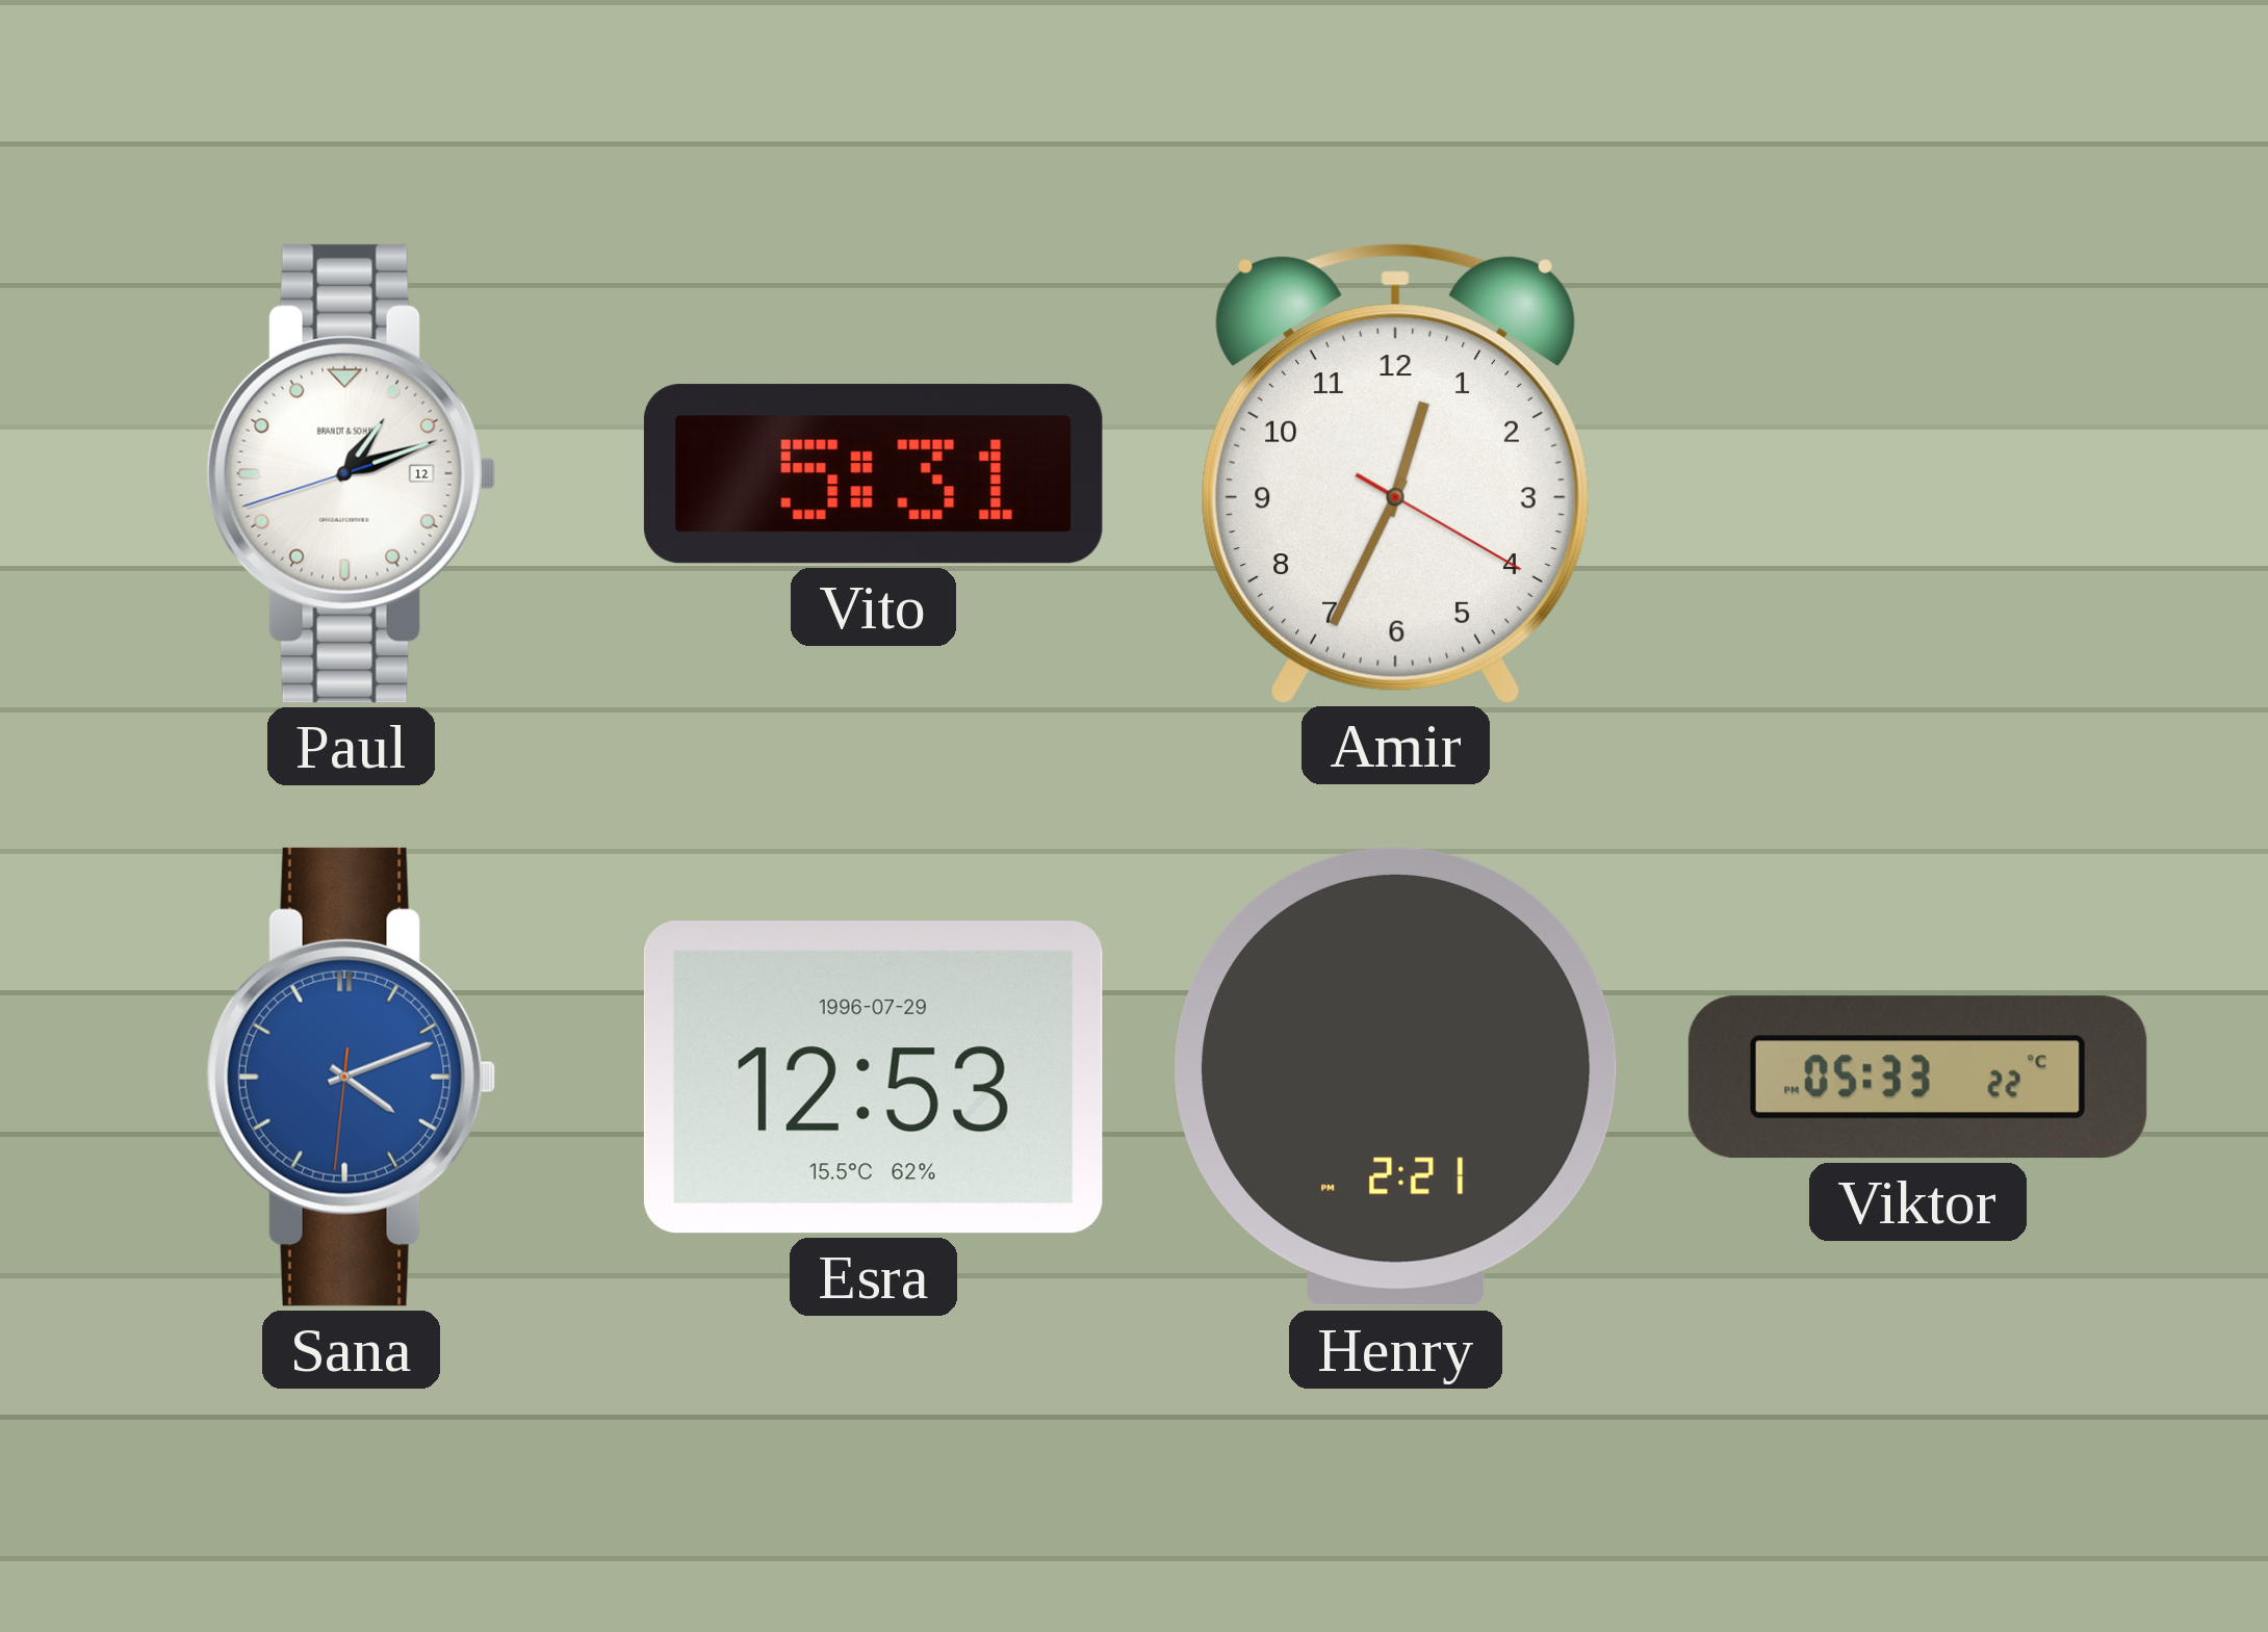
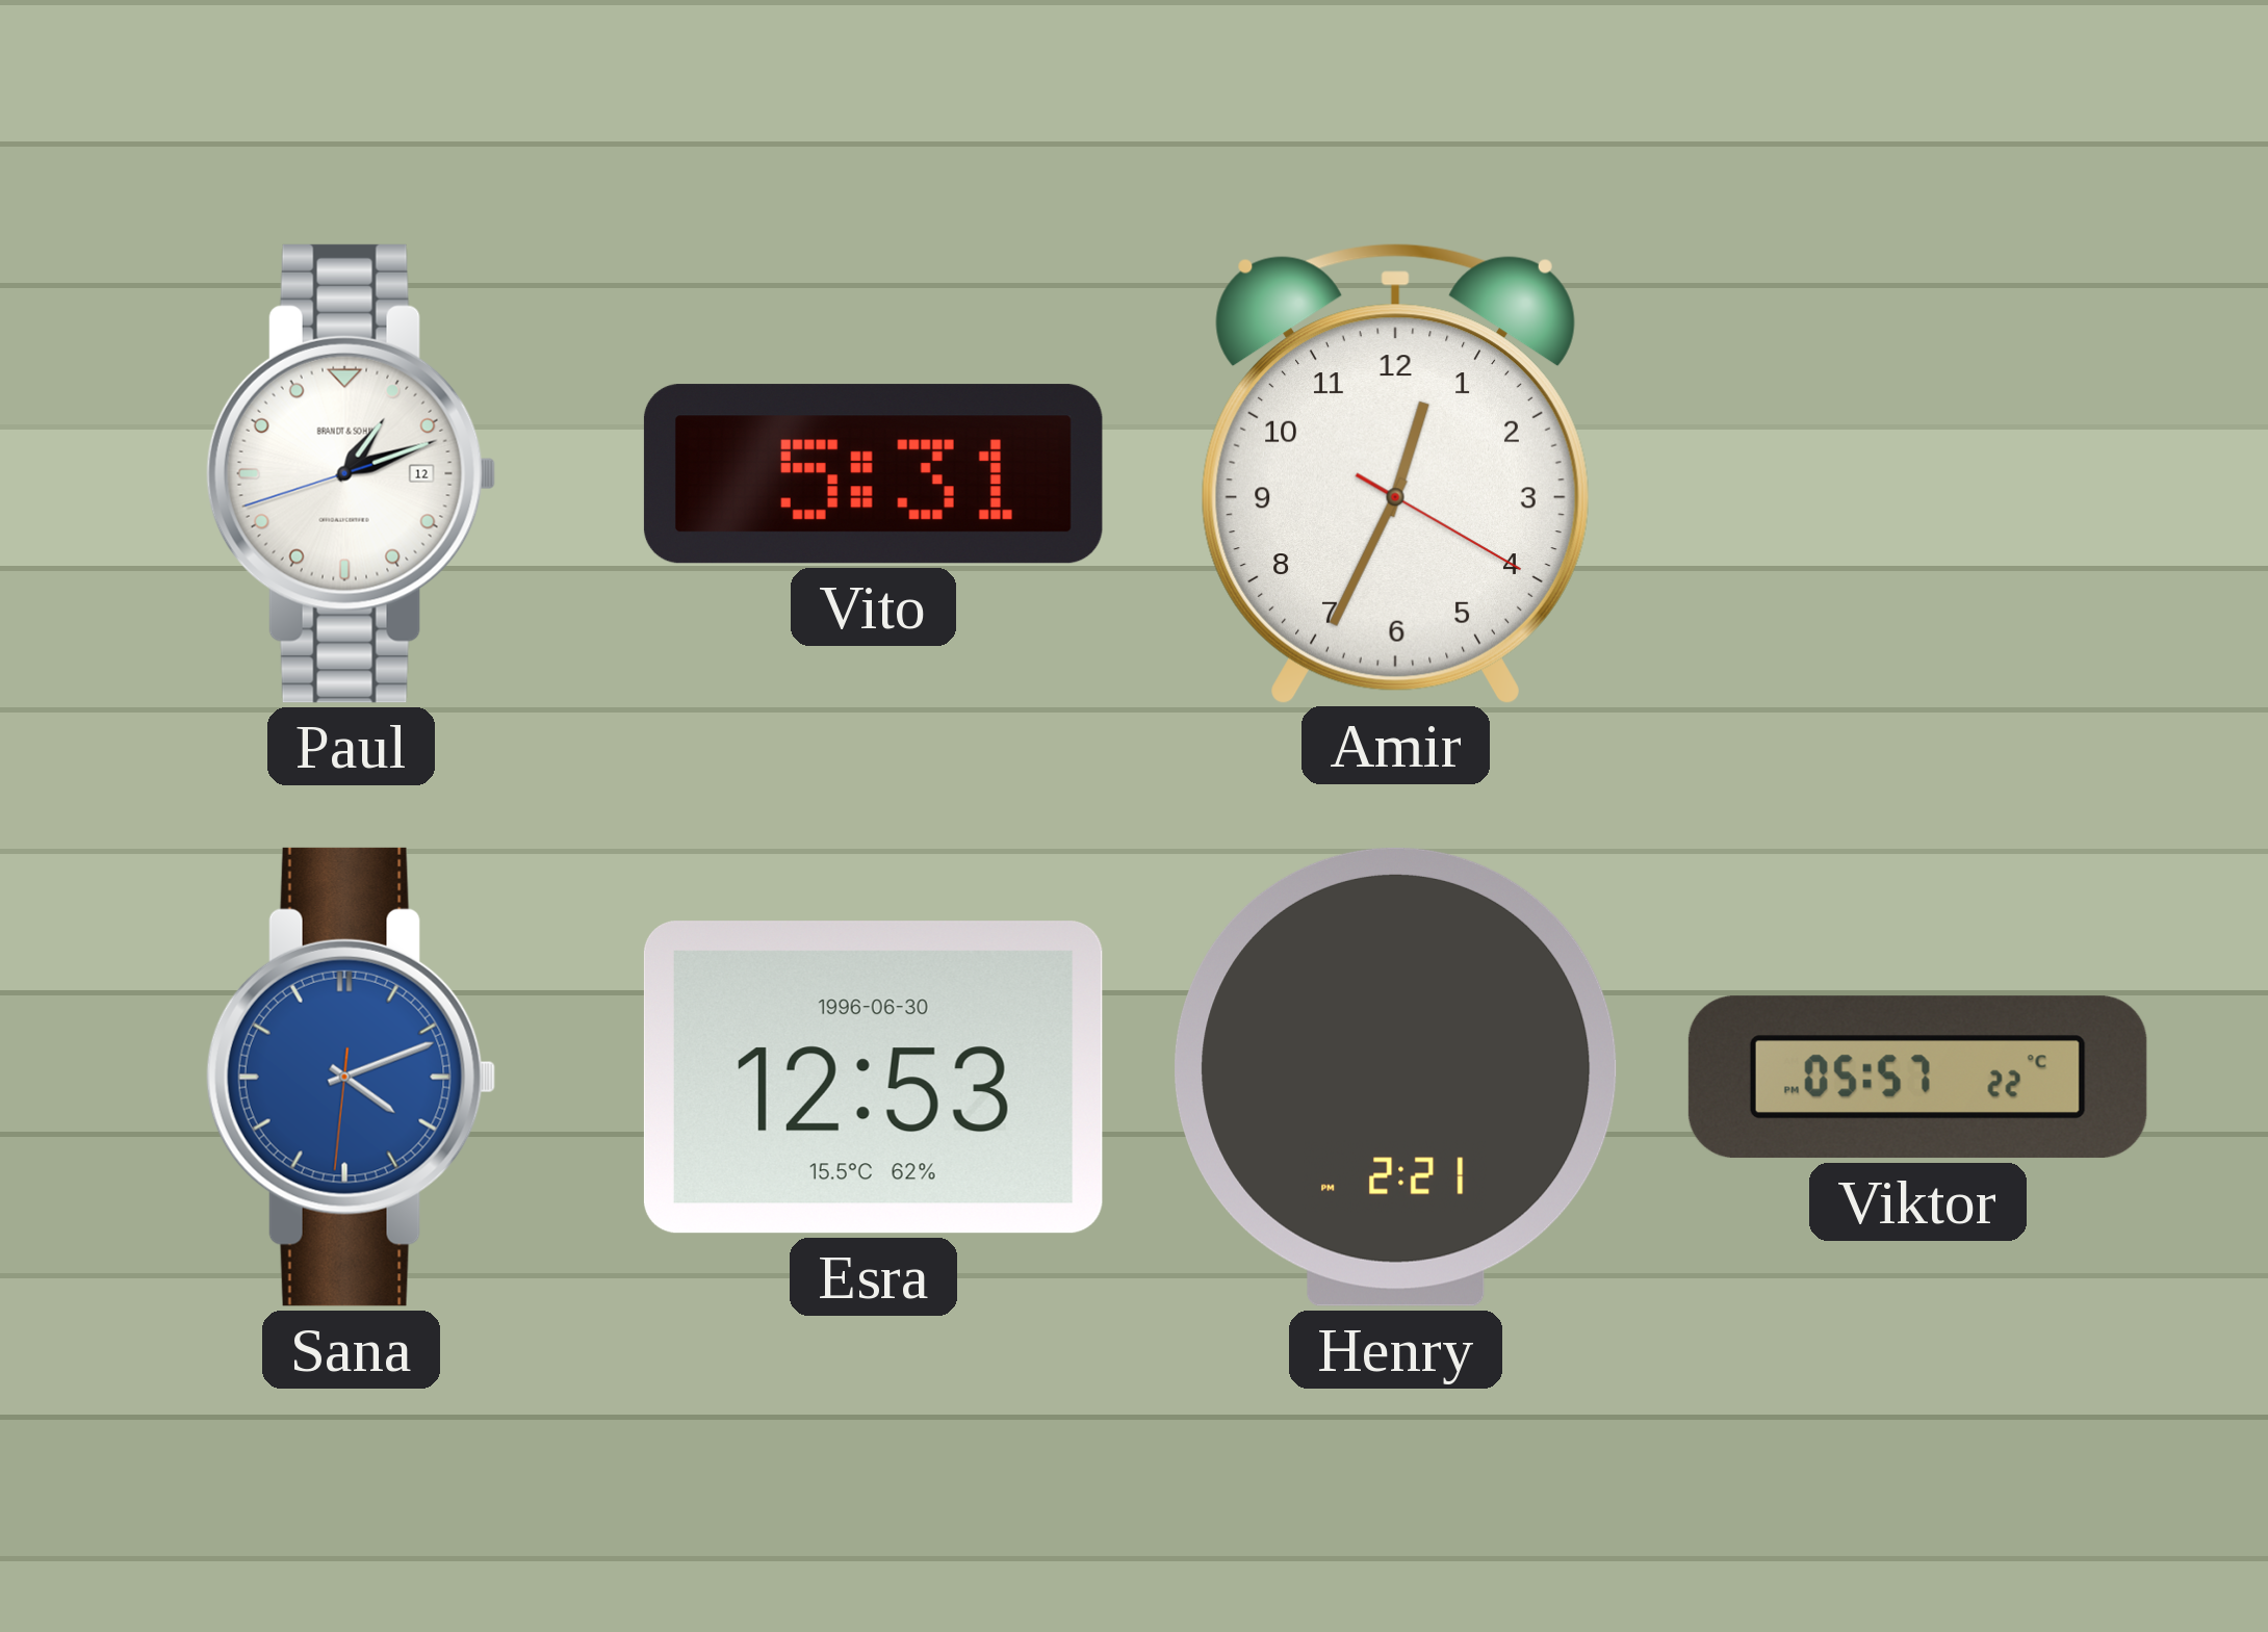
Esra date: 1996-07-29 -> 1996-06-30 (873, 1078)
Viktor: 05:33 -> 05:57 (1917, 1078)
